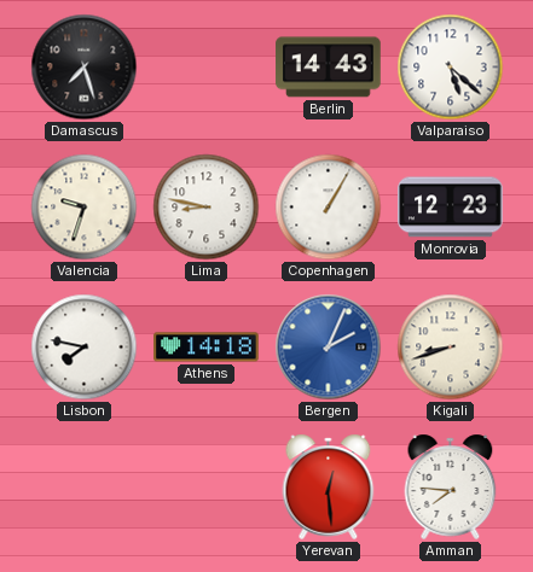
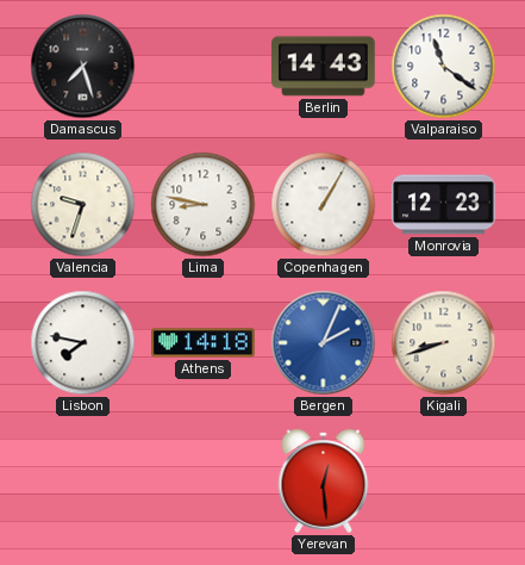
Valparaiso: 5:22 -> 11:21 (444, 67)
Amman: 7:46 -> none (451, 486)
